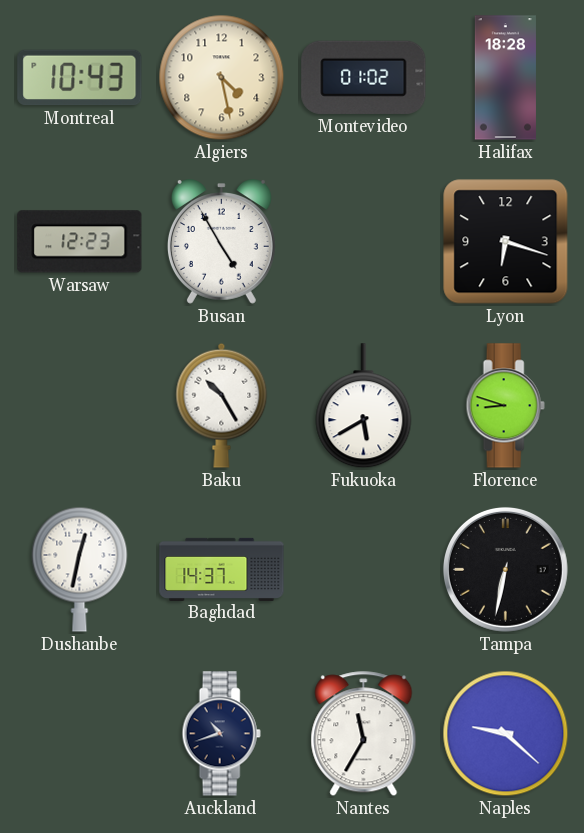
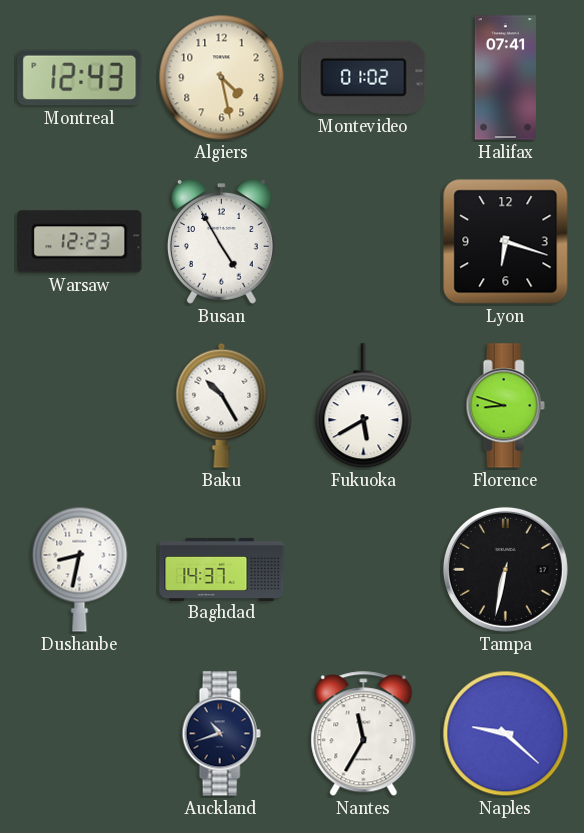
Montreal: 10:43 -> 12:43 (80, 78)
Halifax: 18:28 -> 07:41 (505, 78)
Dushanbe: 12:32 -> 8:32 (80, 569)
